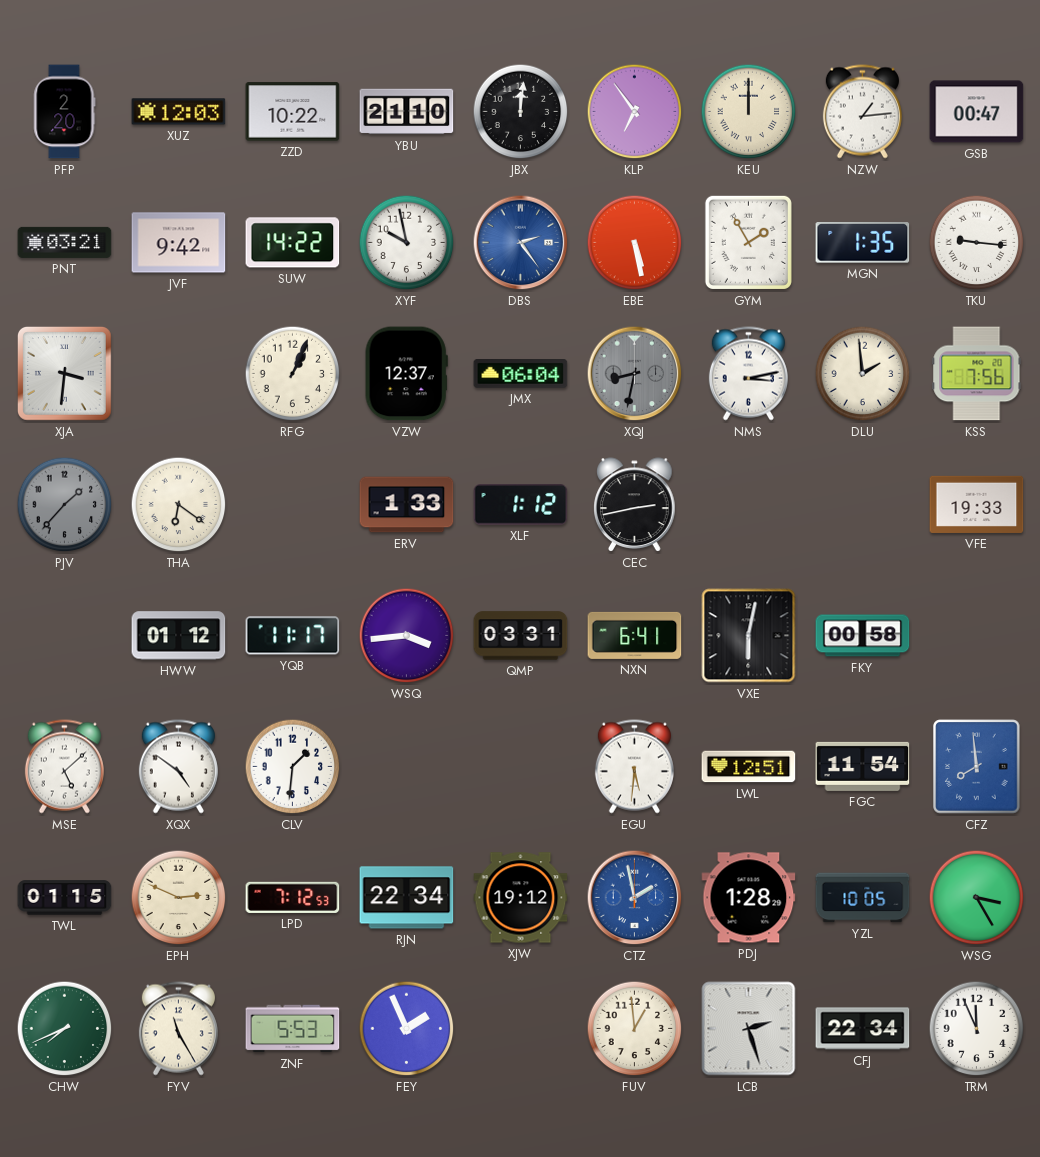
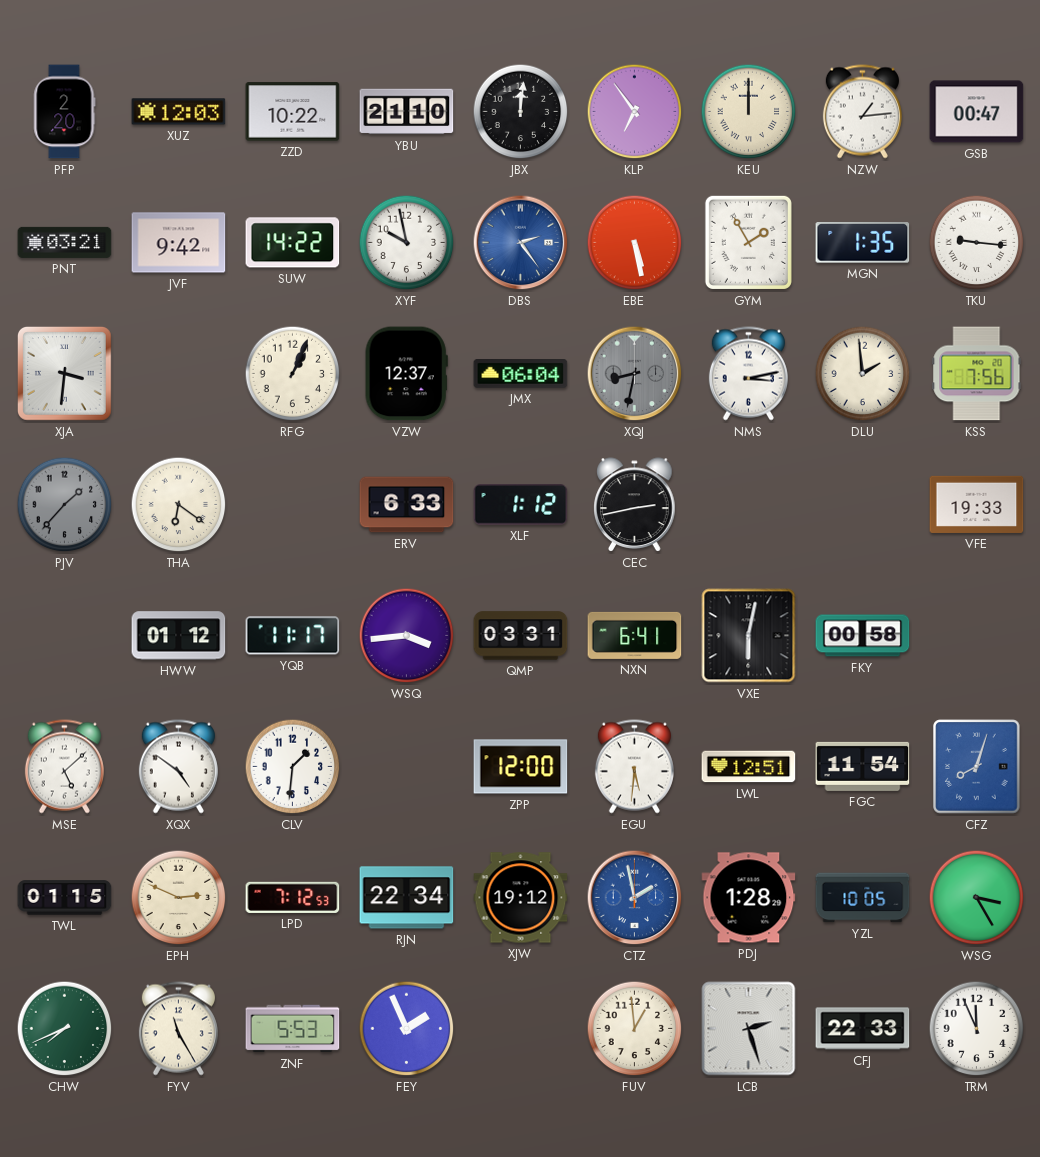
ERV: 1:33 -> 6:33 (407, 505)
ZPP: none -> 12:00 (521, 767)
CFZ: 7:59 -> 8:03 (977, 767)
CFJ: 22:34 -> 22:33 (863, 1029)
